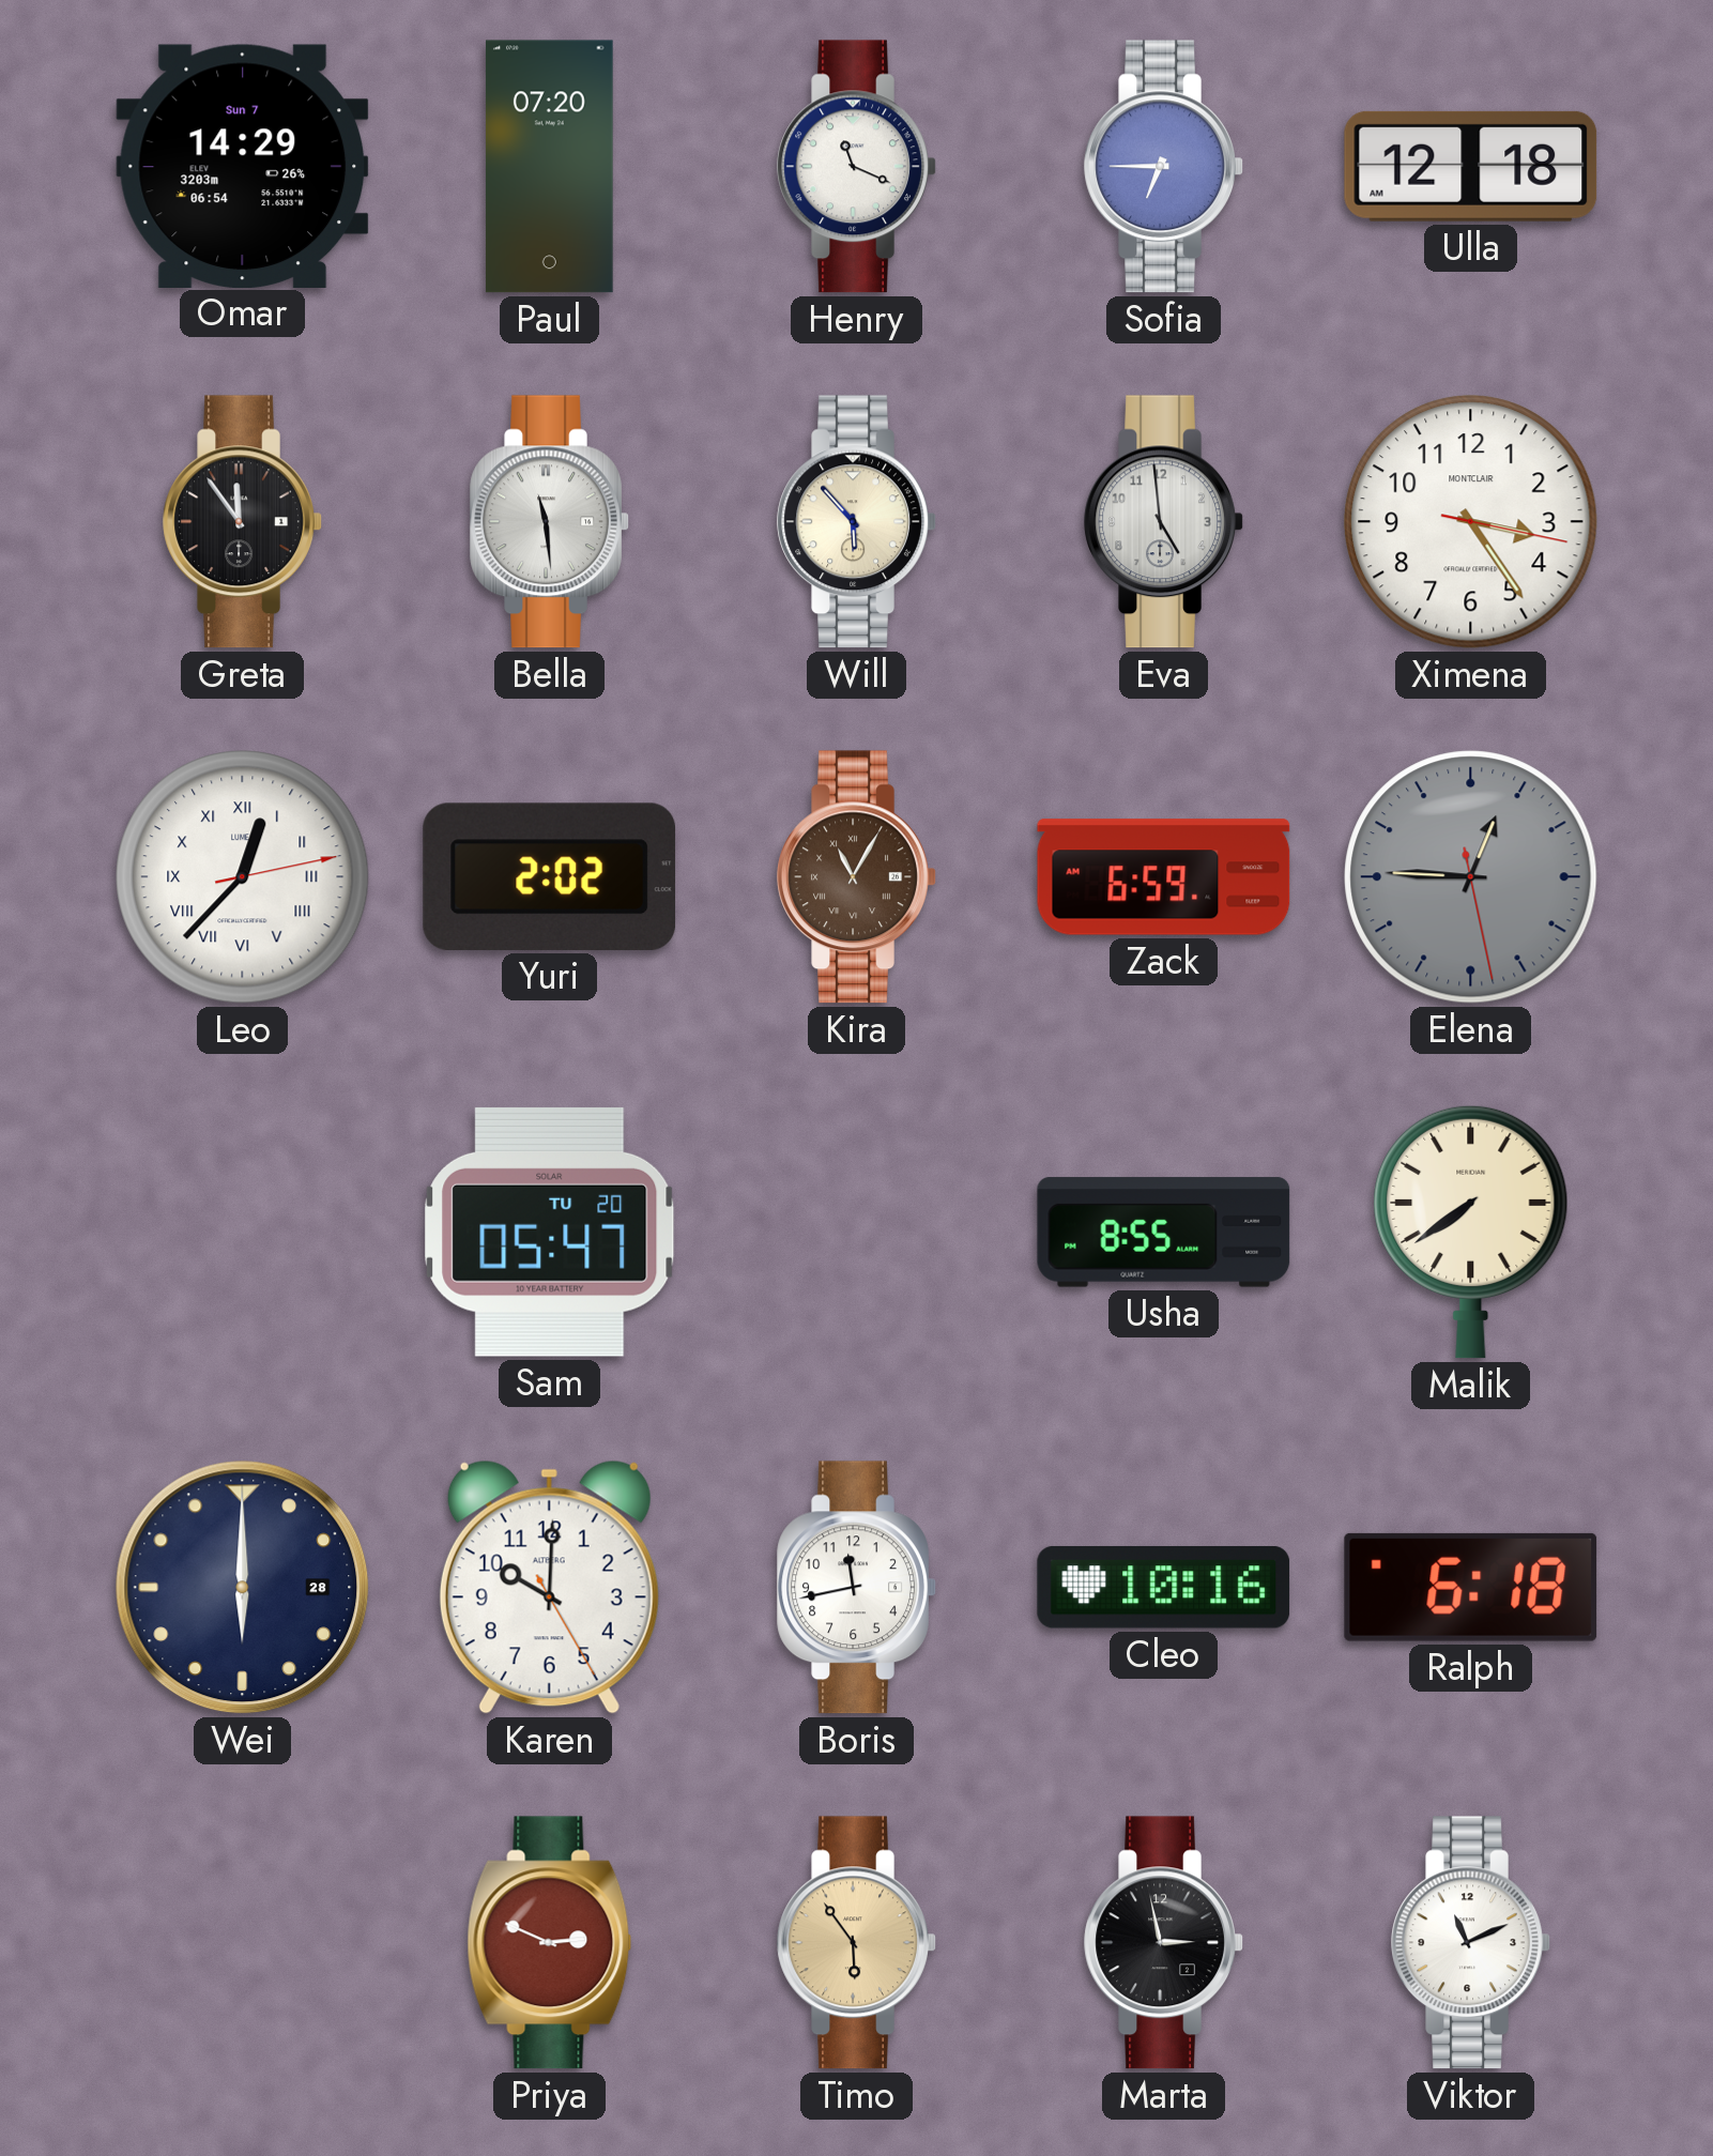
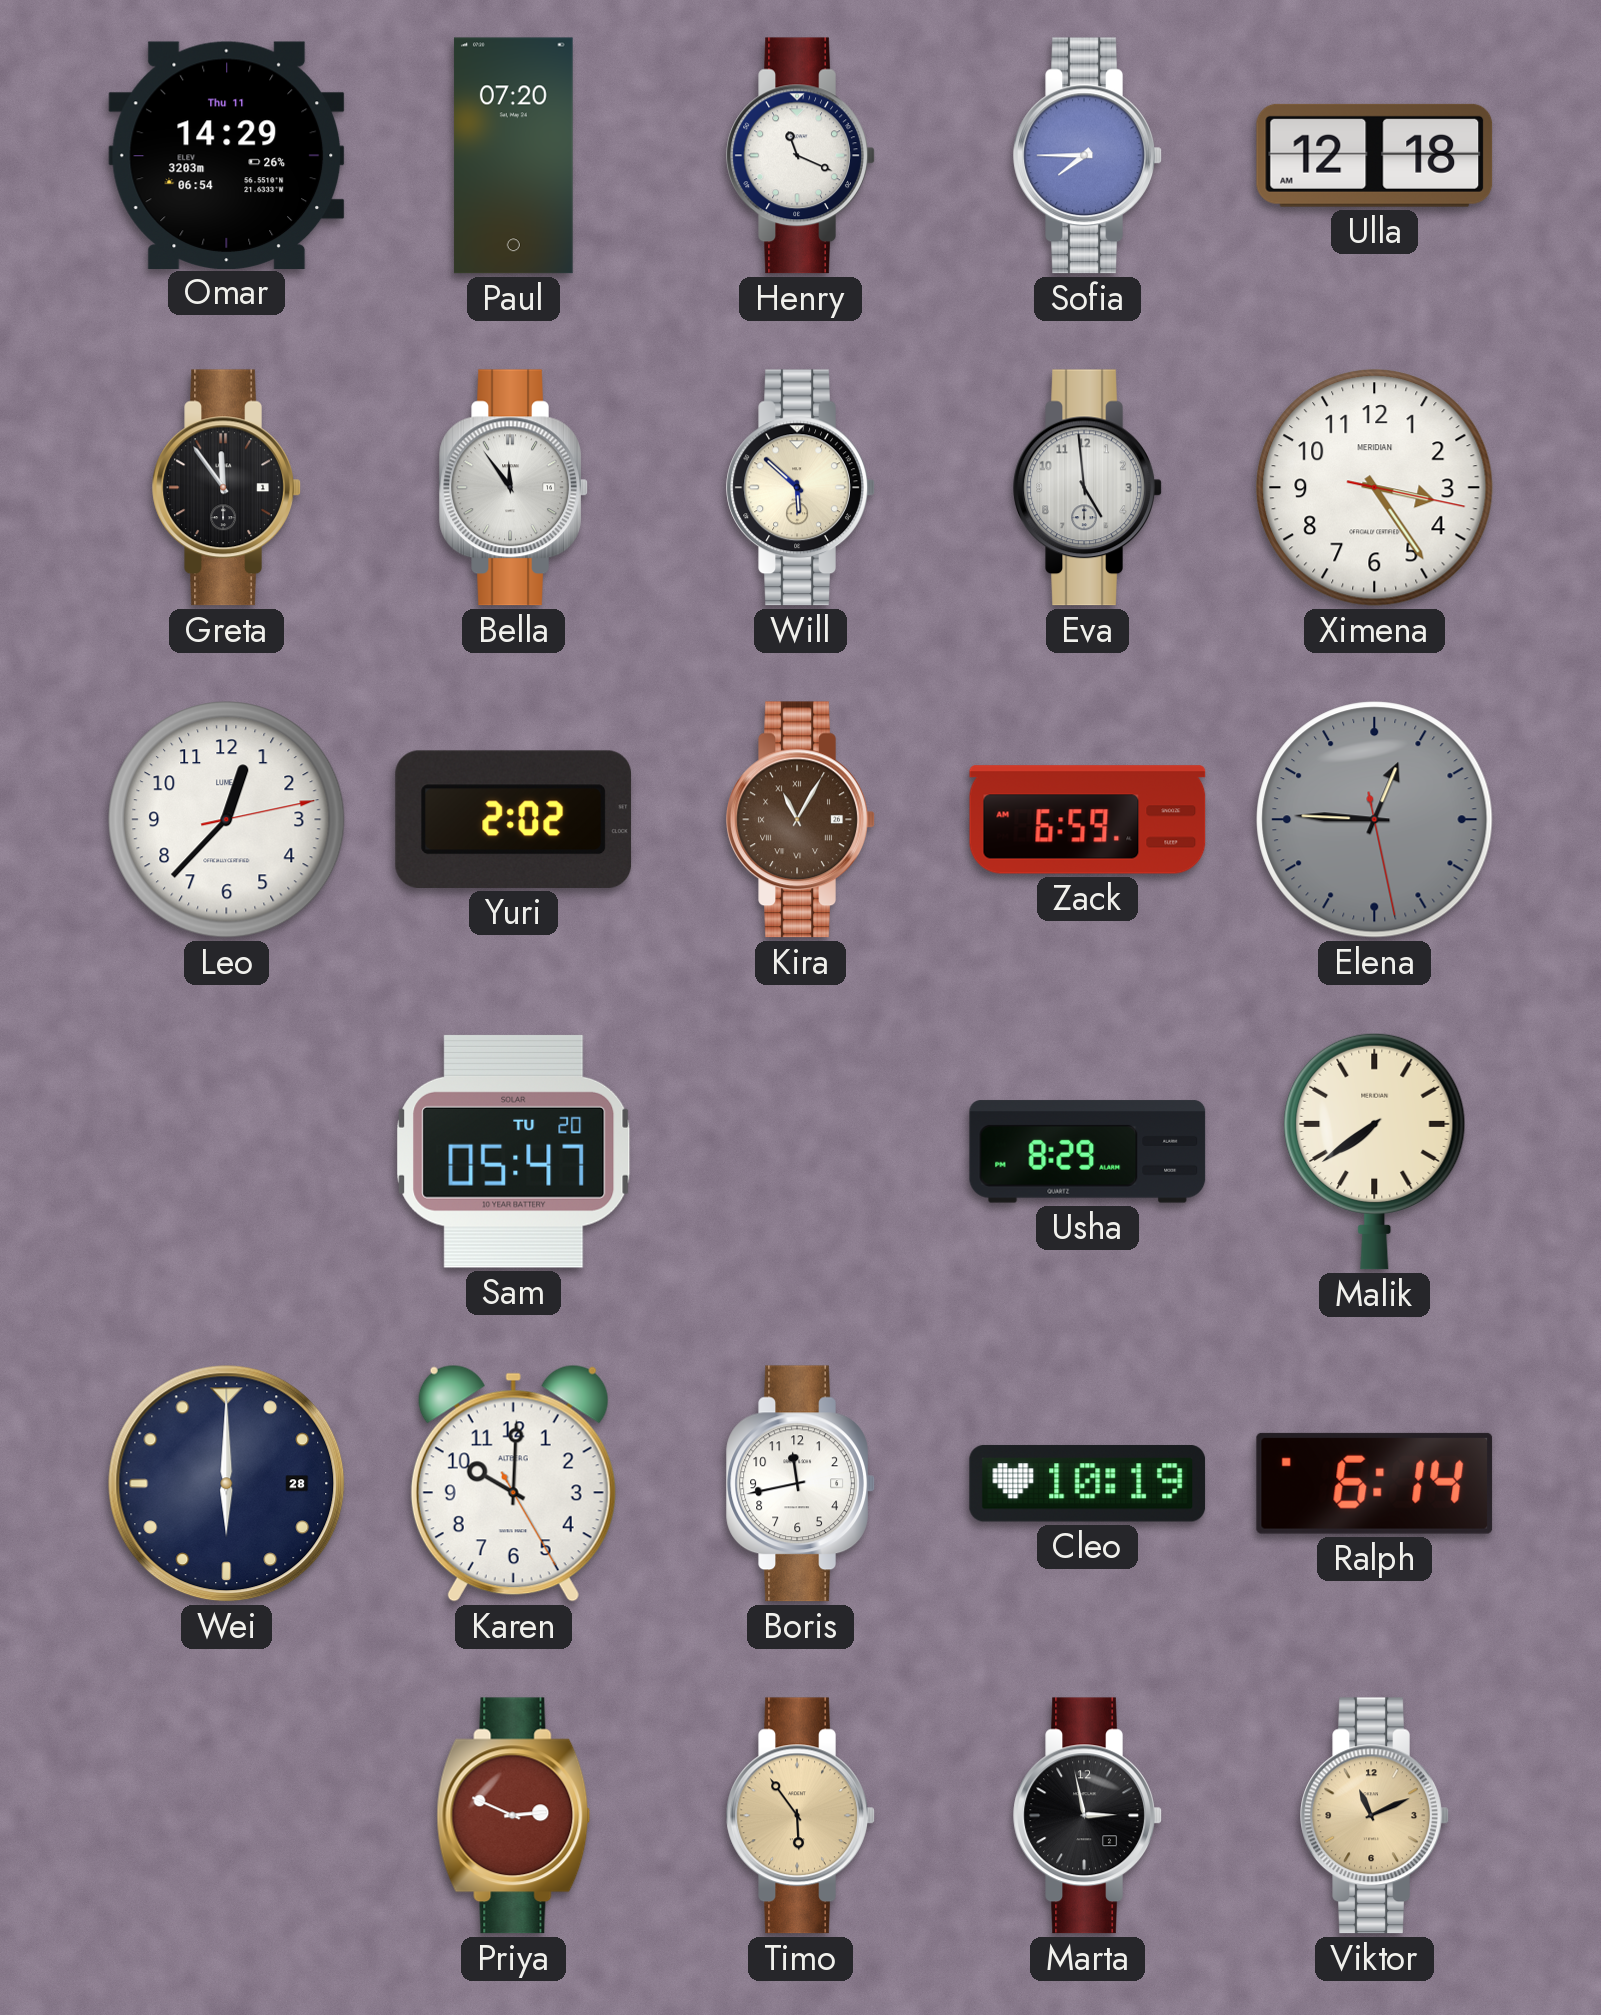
Omar date: Sun 7 -> Thu 11 (227, 155)
Sofia: 6:45 -> 7:45 (1088, 156)
Bella: 11:29 -> 11:54 (514, 488)
Will: 5:53 -> 5:52 (801, 488)
Ximena brand: MONTCLAIR -> MERIDIAN (1375, 488)
Leo numerals: Roman -> Arabic (227, 820)
Usha: 8:55 -> 8:29 (1088, 1152)
Cleo: 10:16 -> 10:19 (1088, 1483)
Ralph: 6:18 -> 6:14 (1375, 1483)
Viktor dial: white -> champagne (1375, 1816)
